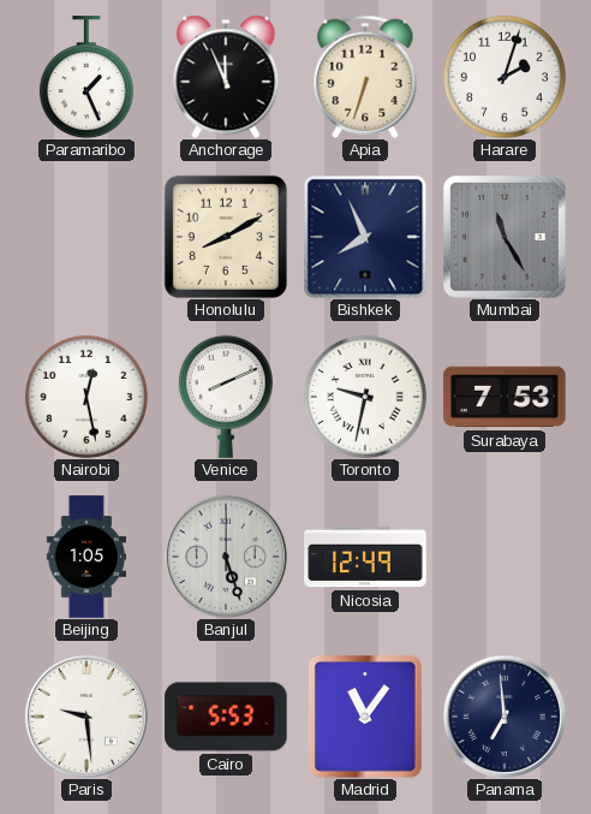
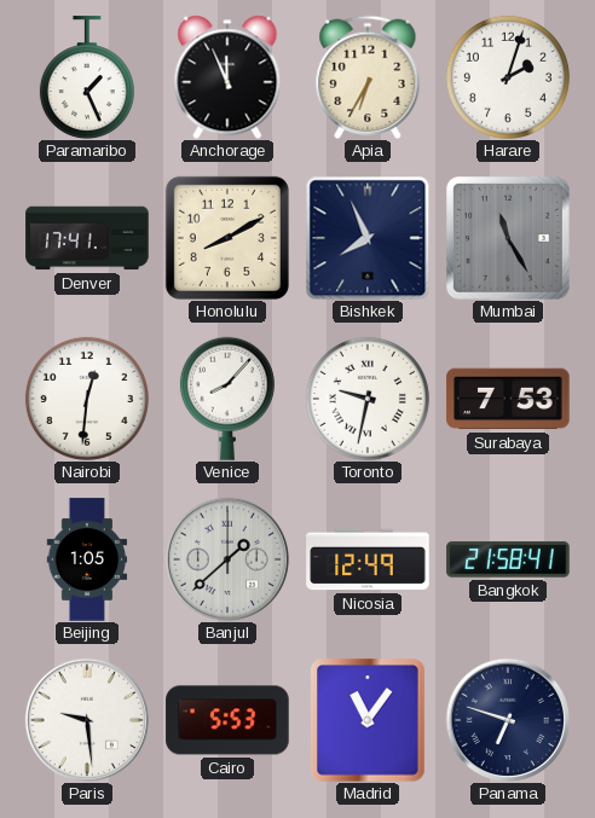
Apia: 6:33 -> 6:35 (368, 77)
Denver: none -> 17:41 (87, 238)
Nairobi: 12:28 -> 12:31 (87, 399)
Venice: 8:11 -> 8:07 (227, 399)
Banjul: 5:27 -> 1:38 (226, 558)
Bangkok: none -> 21:58 (508, 559)
Panama: 6:59 -> 6:48 (507, 719)
